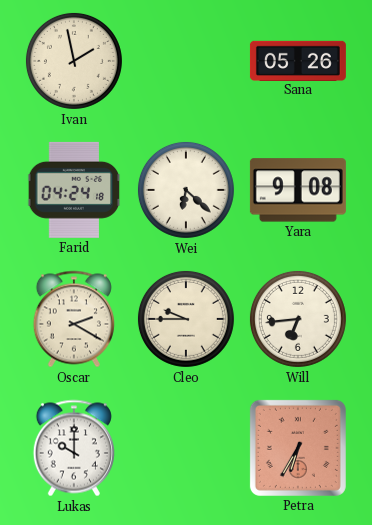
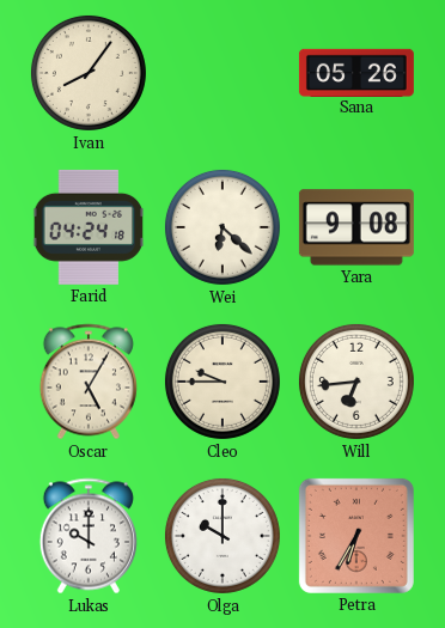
Ivan: 1:58 -> 8:06 (89, 73)
Oscar: 2:20 -> 5:05 (89, 382)
Olga: none -> 10:00 (222, 536)
